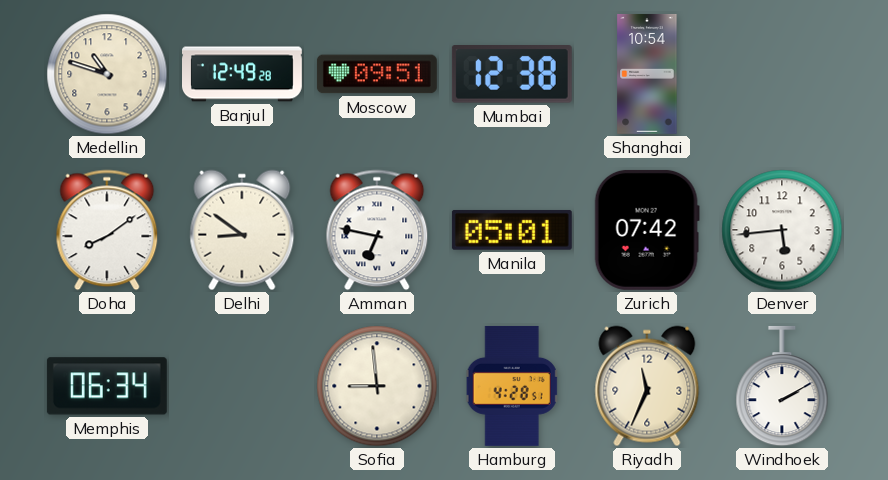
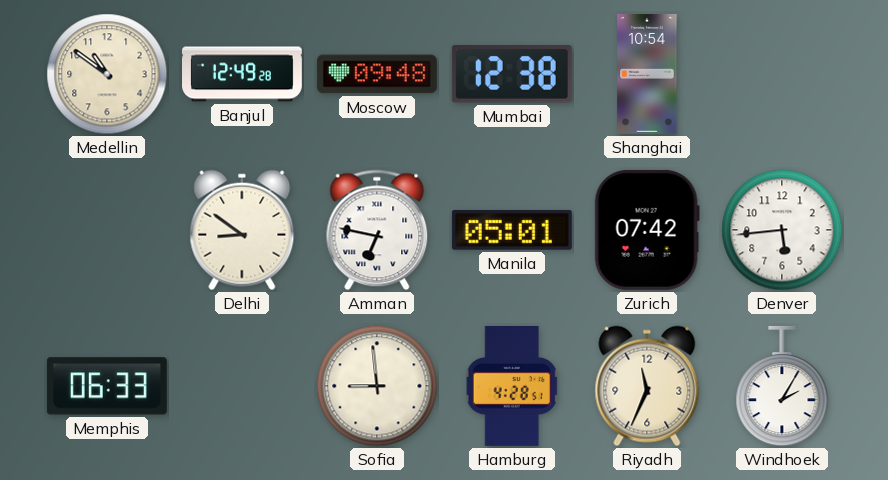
Medellin: 10:48 -> 10:51 (107, 74)
Moscow: 09:51 -> 09:48 (377, 74)
Doha: 8:09 -> none (107, 230)
Memphis: 06:34 -> 06:33 (107, 386)
Windhoek: 2:10 -> 2:05 (782, 386)
